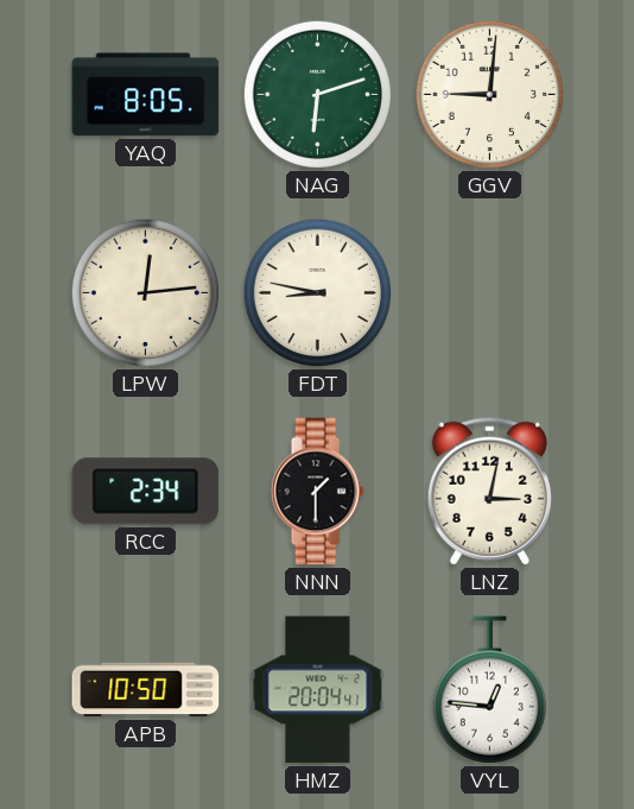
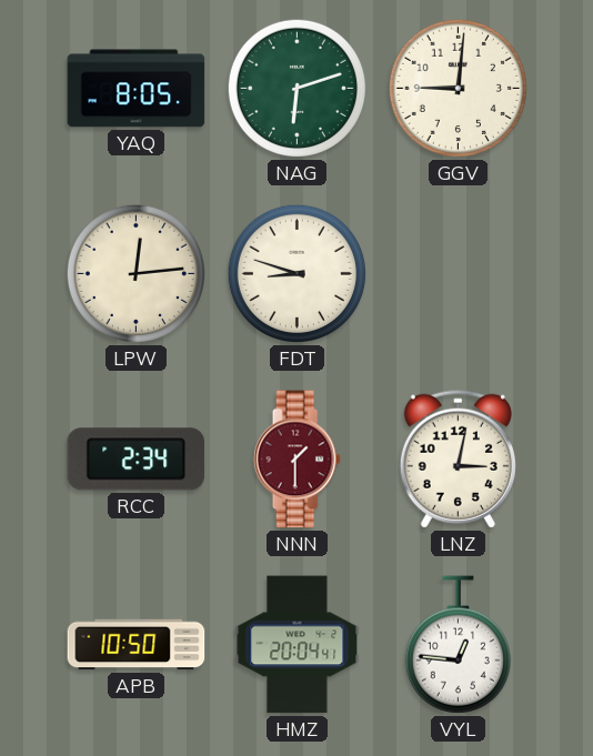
FDT: 8:47 -> 8:48 (296, 273)
NNN dial: black -> burgundy (296, 460)
